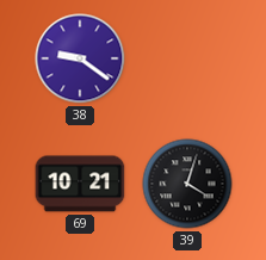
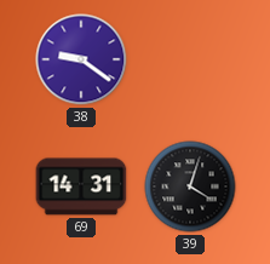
69: 10:21 -> 14:31 (81, 186)
